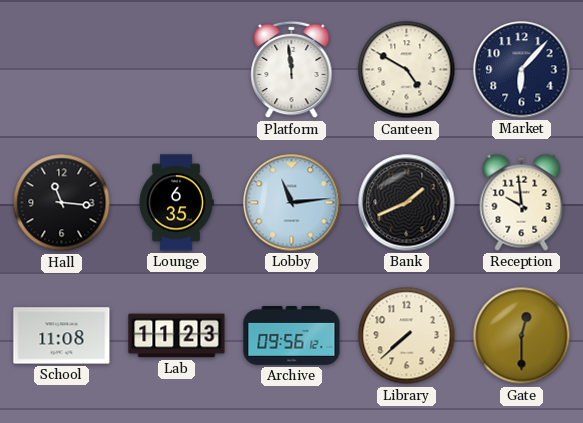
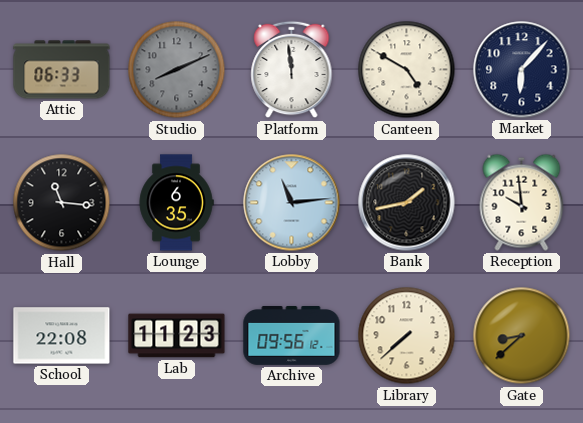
Attic: none -> 06:33 (62, 70)
Studio: none -> 8:11 (177, 70)
Bank: 1:41 -> 1:43 (407, 203)
School: 11:08 -> 22:08 (62, 336)
Gate: 12:30 -> 8:38 (522, 336)
